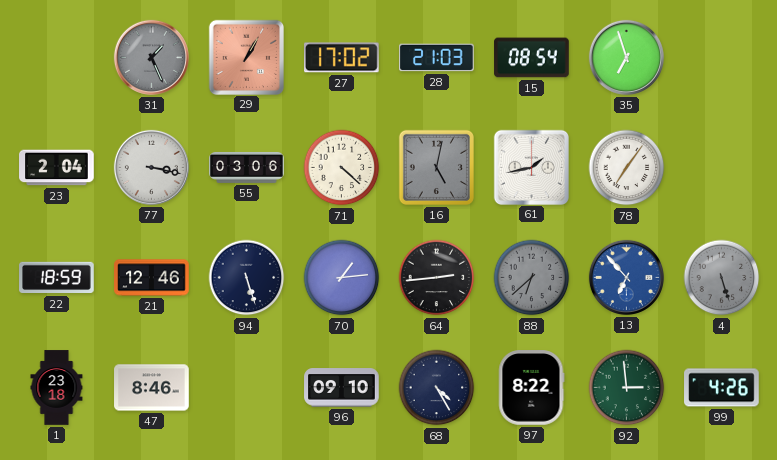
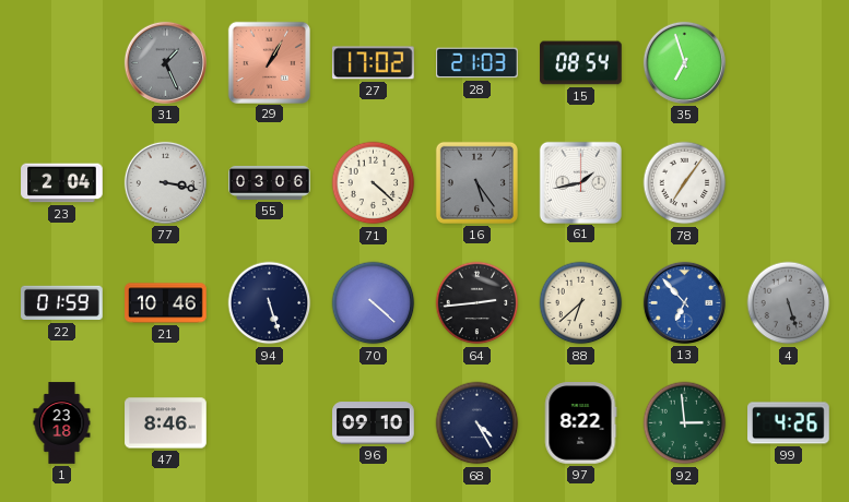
16: 5:02 -> 5:24 (476, 182)
22: 18:59 -> 01:59 (62, 303)
21: 12:46 -> 10:46 (166, 303)
70: 1:14 -> 4:22 (374, 303)
88 dial: grey -> cream (581, 303)
